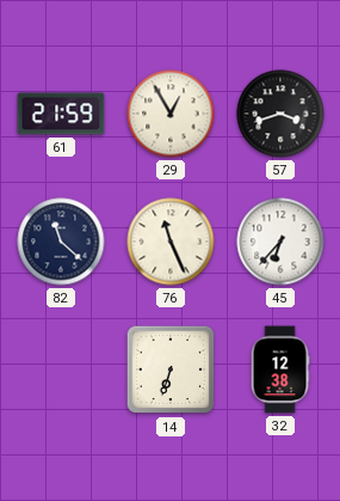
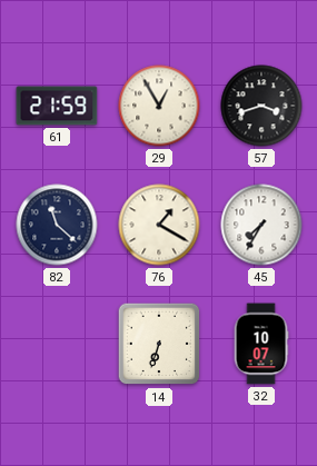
76: 11:26 -> 1:20 (159, 225)
45: 6:37 -> 7:35 (261, 225)
32: 12:38 -> 10:07 (261, 344)
